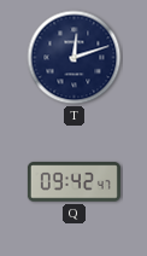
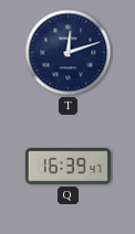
Q: 09:42 -> 16:39 (67, 167)
